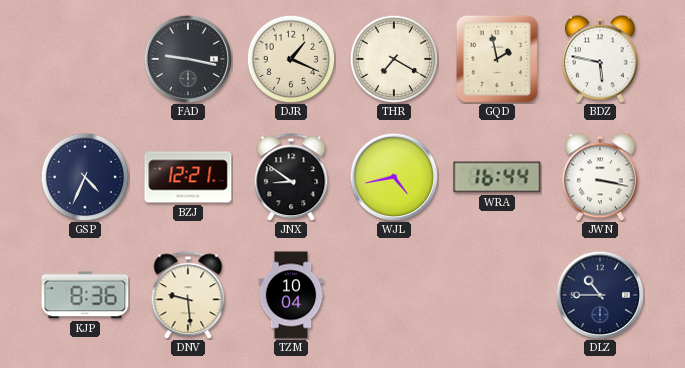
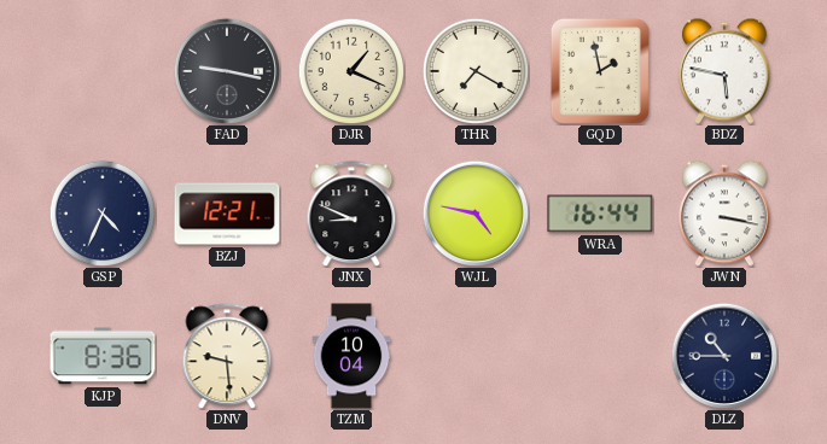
JNX: 8:51 -> 8:49 (351, 214)
WJL: 4:43 -> 4:47 (476, 214)
